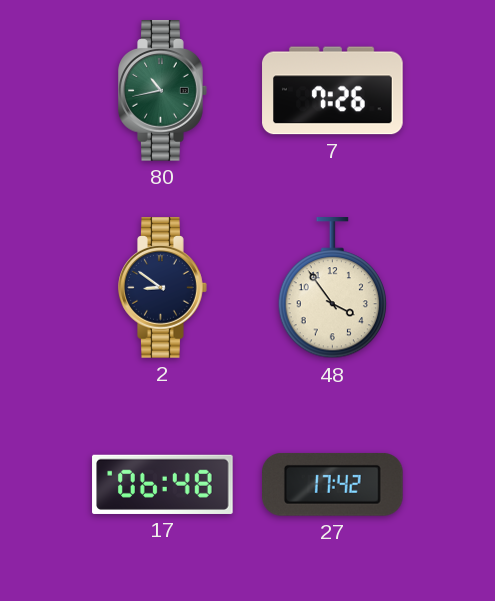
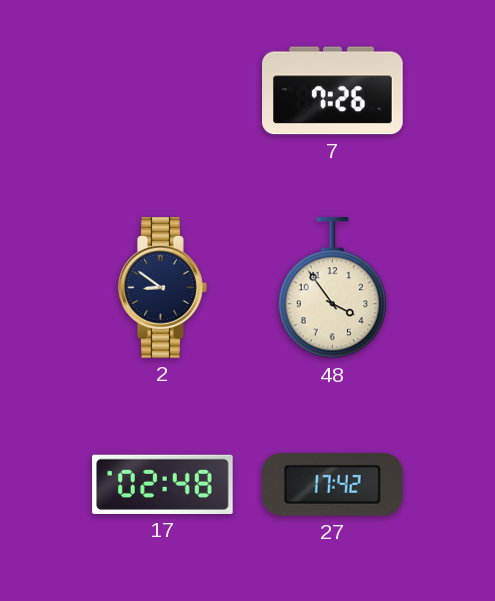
80: 10:43 -> none (163, 91)
17: 06:48 -> 02:48 (163, 484)
